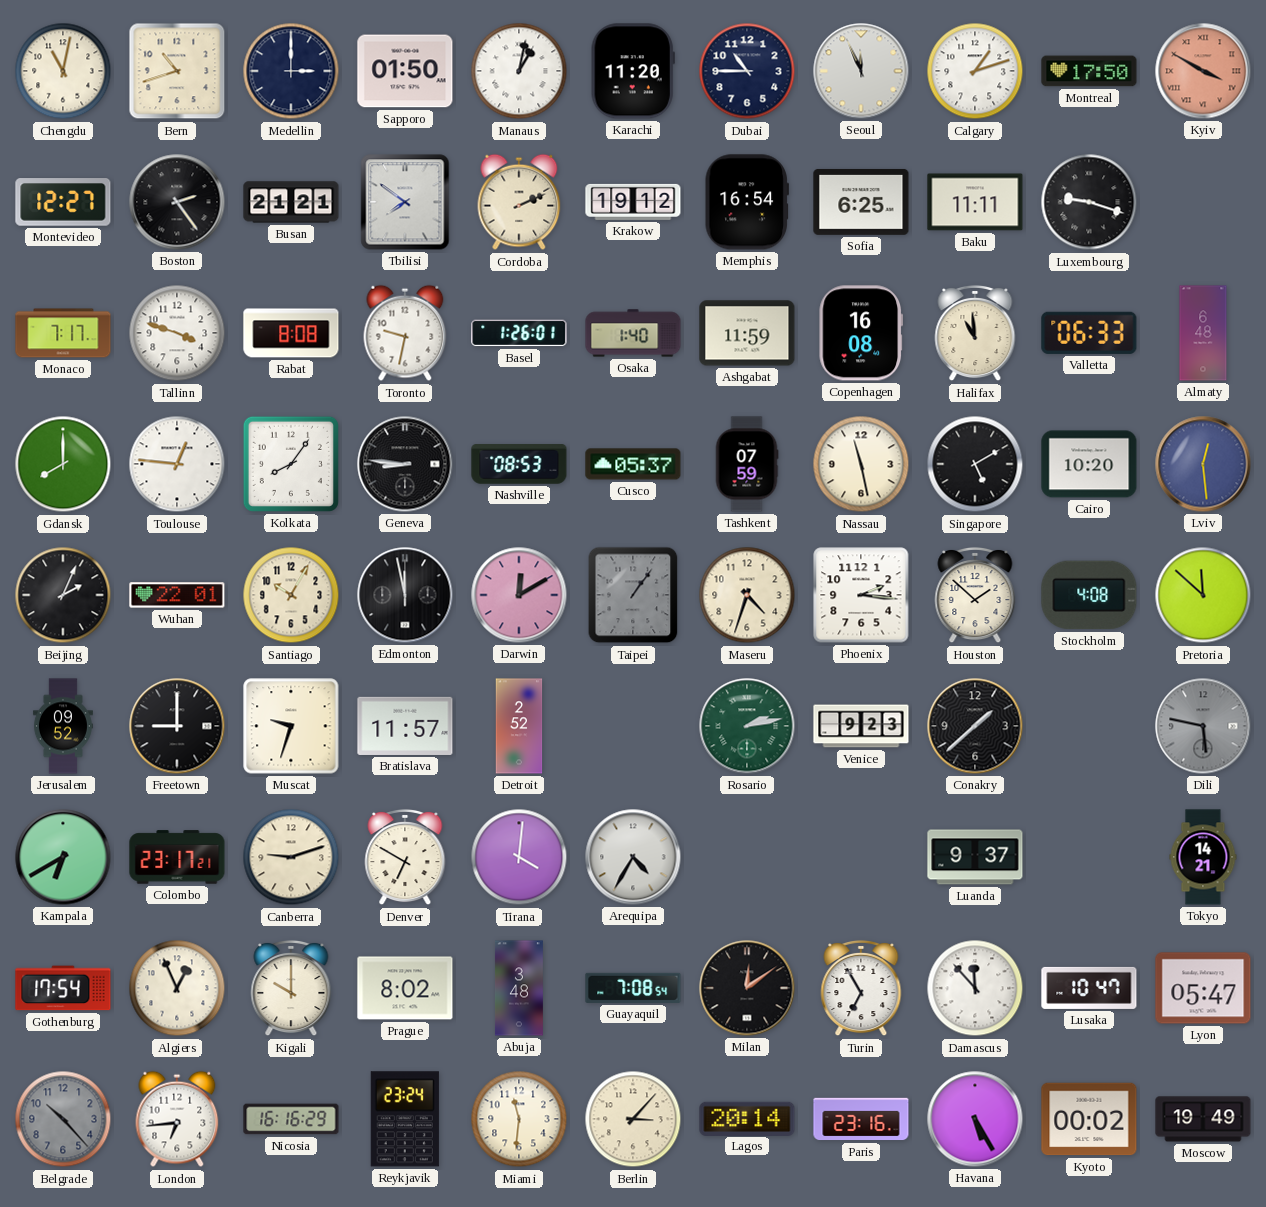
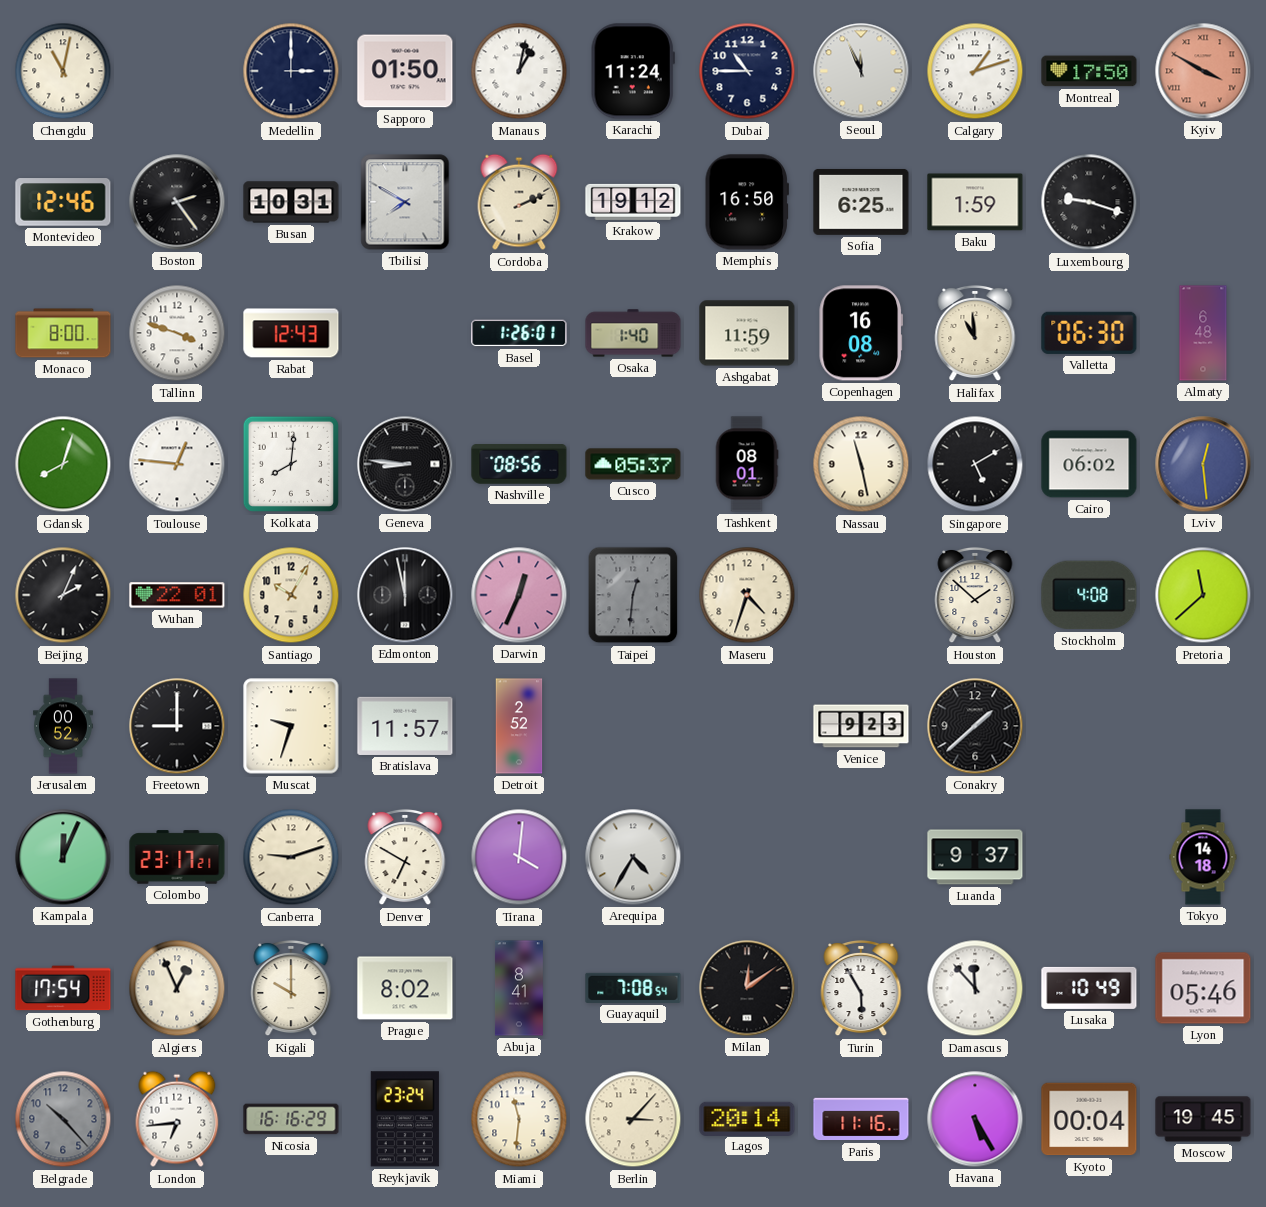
Bern: 10:42 -> none (177, 71)
Karachi: 11:20 -> 11:24 (633, 71)
Montevideo: 12:27 -> 12:46 (63, 202)
Busan: 21:21 -> 10:31 (291, 202)
Tbilisi: 7:51 -> 7:50 (405, 202)
Memphis: 16:54 -> 16:50 (747, 202)
Baku: 11:11 -> 1:59 (975, 202)
Monaco: 7:17 -> 8:00 (63, 333)
Rabat: 8:08 -> 12:43 (291, 333)
Toronto: 9:32 -> none (405, 333)
Valletta: 06:33 -> 06:30 (1089, 333)
Gdansk: 8:00 -> 8:03 (63, 464)
Kolkata: 8:06 -> 8:01 (291, 464)
Nashville: 08:53 -> 08:56 (519, 464)
Tashkent: 07:59 -> 08:01 (747, 464)
Cairo: 10:20 -> 06:02 (1089, 464)
Darwin: 12:10 -> 12:34 (519, 595)
Taipei: 1:06 -> 12:31 (633, 595)
Phoenix: 2:16 -> none (861, 595)
Pretoria: 11:52 -> 11:38 (1203, 595)
Jerusalem: 09:52 -> 00:52 (63, 726)
Rosario: 2:13 -> none (747, 726)
Dili: 5:47 -> none (1203, 726)
Kampala: 6:40 -> 12:04 (63, 857)
Tokyo: 14:21 -> 14:18 (1203, 857)
Abuja: 3:48 -> 8:41 (519, 988)
Turin: 6:55 -> 5:55 (861, 988)
Lusaka: 10:47 -> 10:49 (1089, 988)
Lyon: 05:47 -> 05:46 (1203, 988)
Paris: 23:16 -> 11:16 (861, 1119)
Kyoto: 00:02 -> 00:04 (1089, 1119)
Moscow: 19:49 -> 19:45 (1203, 1119)
